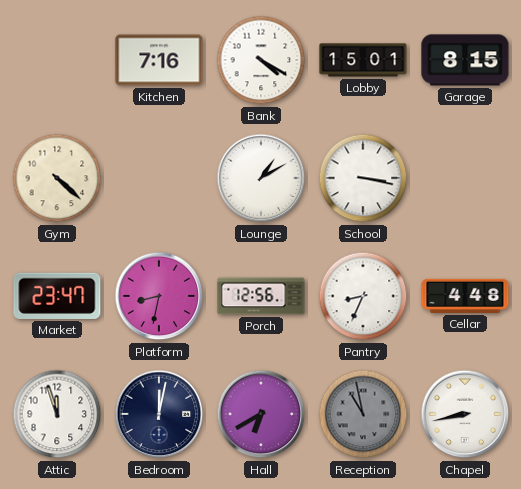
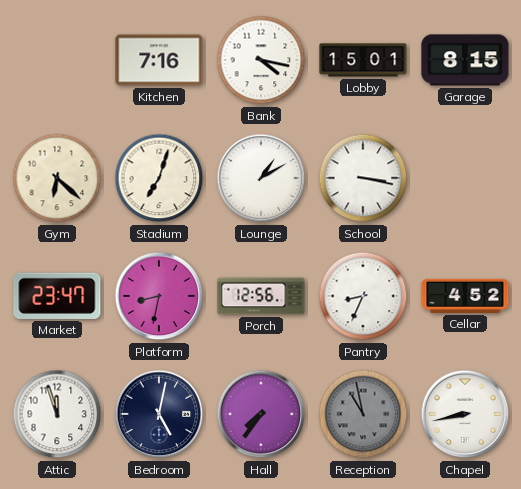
Bank: 4:20 -> 4:17 (261, 60)
Gym: 4:22 -> 6:22 (57, 178)
Stadium: none -> 7:03 (159, 178)
Cellar: 4:48 -> 4:52 (465, 296)
Bedroom: 12:02 -> 5:02 (159, 414)
Hall: 6:40 -> 7:36 (261, 414)
